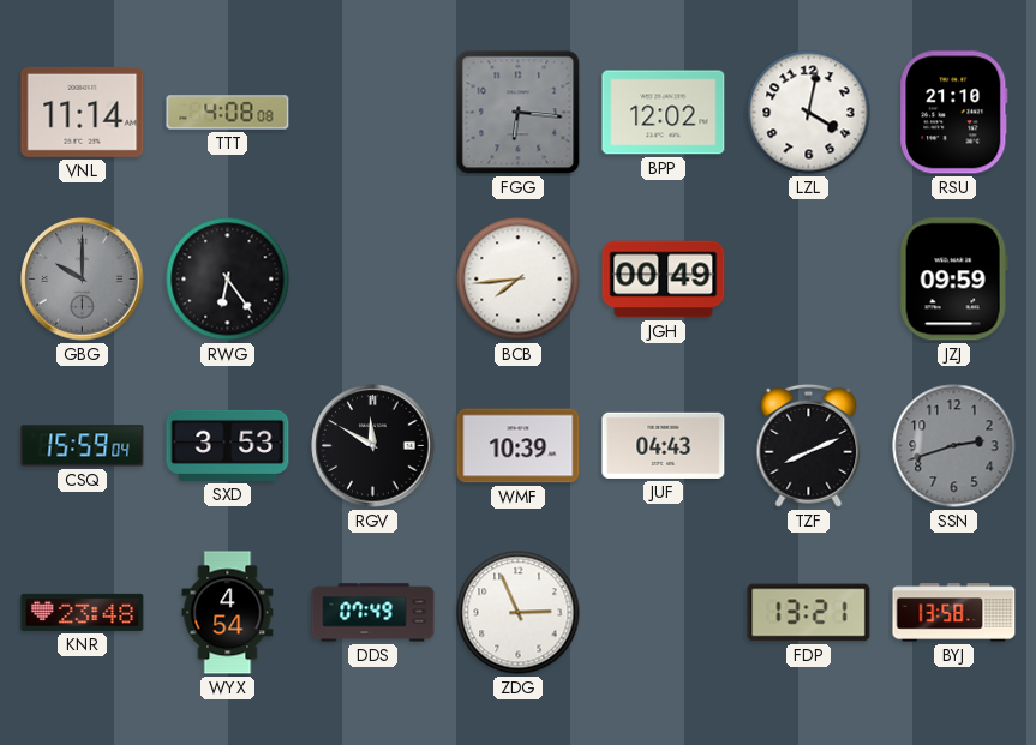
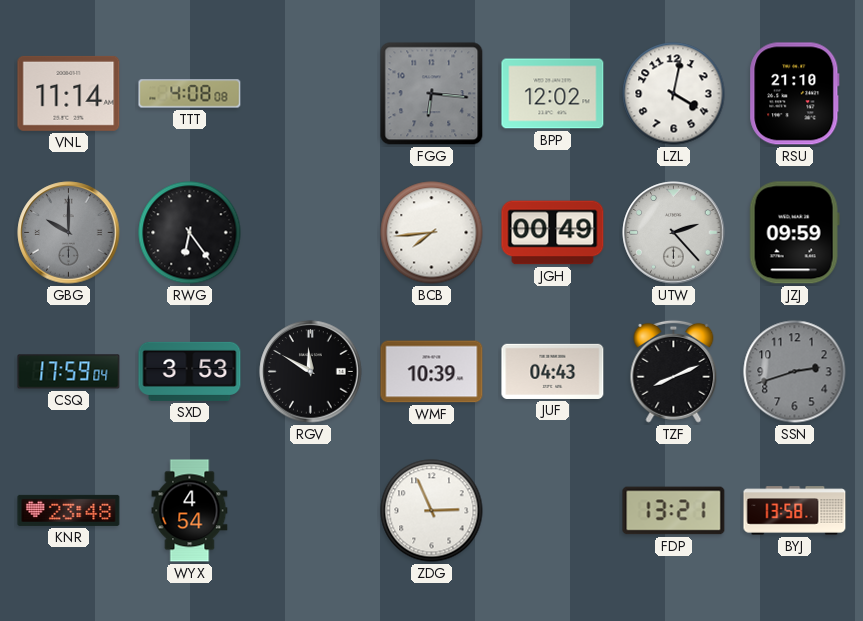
UTW: none -> 2:23 (674, 233)
CSQ: 15:59 -> 17:59 (69, 372)
DDS: 07:49 -> none (373, 613)
